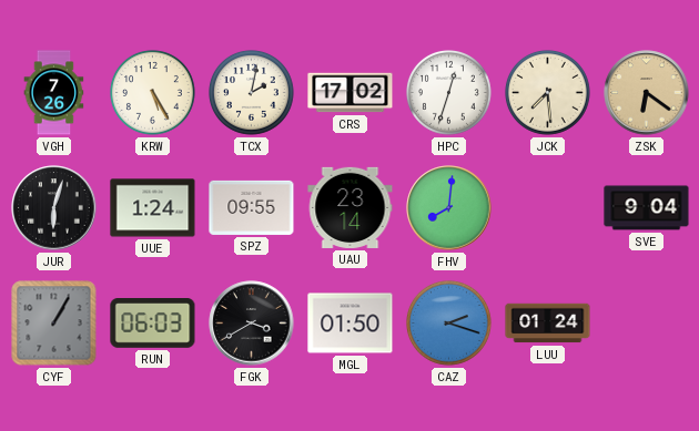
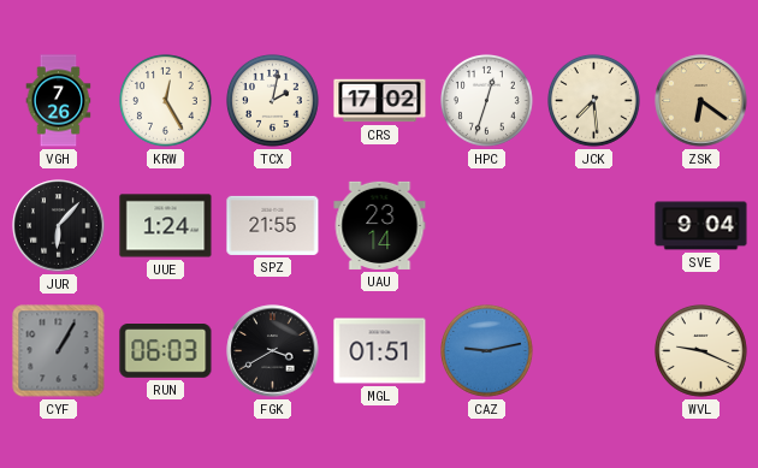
KRW: 5:25 -> 12:25 (166, 101)
JUR: 6:03 -> 6:07 (59, 226)
SPZ: 09:55 -> 21:55 (273, 225)
FHV: 8:01 -> none (449, 208)
MGL: 01:50 -> 01:51 (380, 351)
CAZ: 2:18 -> 9:13 (487, 351)
LUU: 01:24 -> none (548, 324)
WVL: none -> 9:19 (701, 351)
